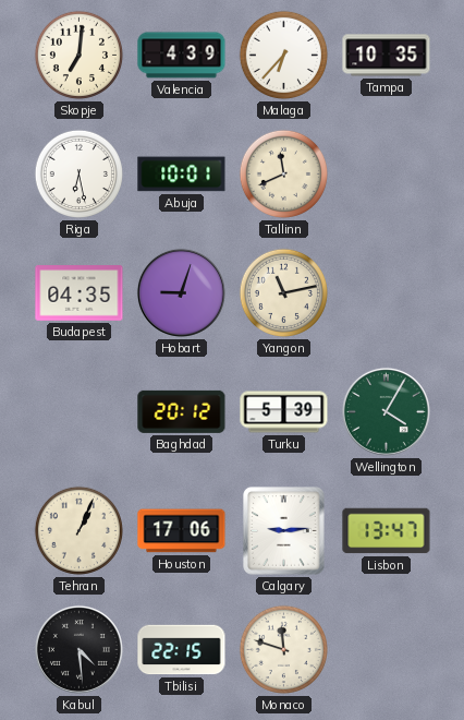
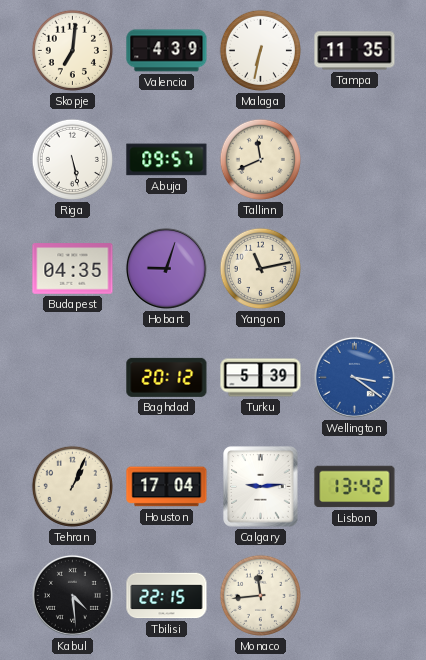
Malaga: 6:37 -> 6:32 (260, 50)
Tampa: 10:35 -> 11:35 (355, 51)
Riga: 6:28 -> 5:28 (72, 159)
Abuja: 10:01 -> 09:57 (167, 160)
Wellington: 4:05 -> 3:21 (354, 377)
Wellington dial: green -> blue (354, 377)
Houston: 17:06 -> 17:04 (167, 487)
Lisbon: 13:47 -> 13:42 (355, 487)
Monaco: 11:48 -> 11:44 (260, 595)
